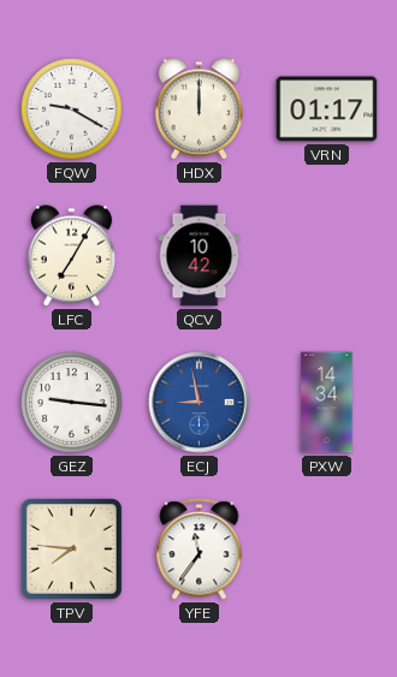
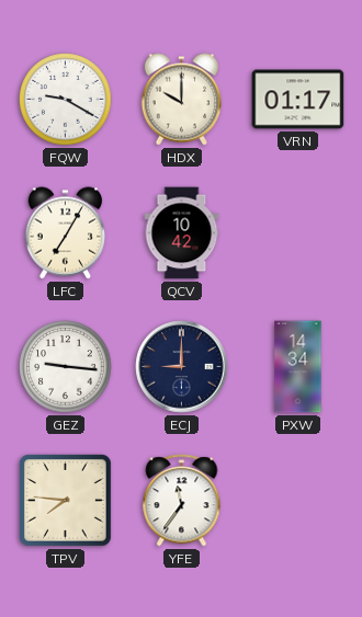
HDX: 12:00 -> 10:00 (182, 100)
ECJ: 8:58 -> 9:00 (182, 367)
ECJ dial: blue -> navy (182, 367)
